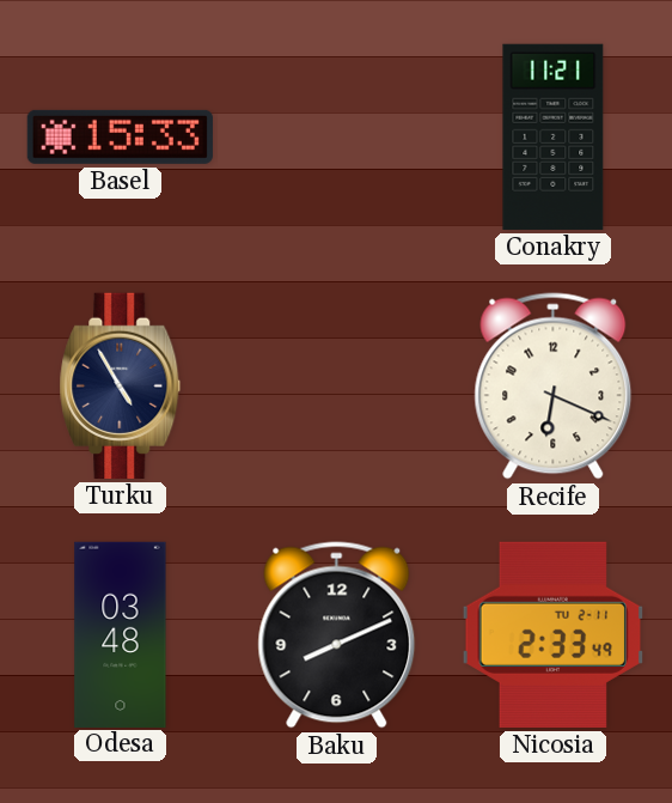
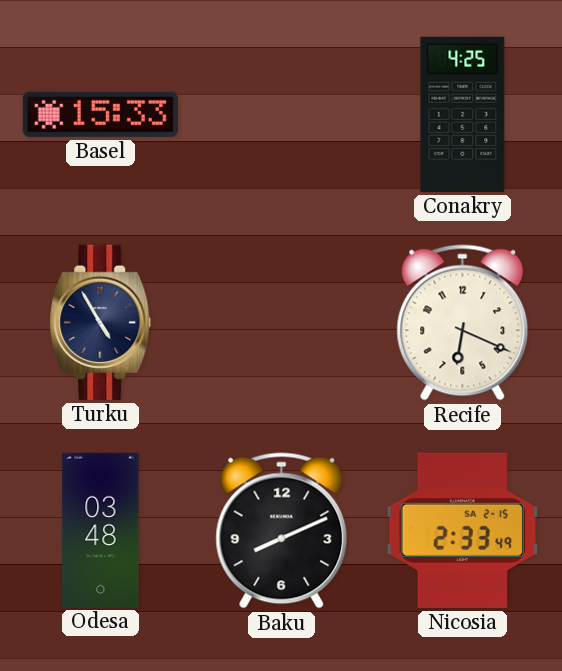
Conakry: 11:21 -> 4:25 (463, 114)
Nicosia date: TU 2-11 -> SA 2-15 (463, 530)
